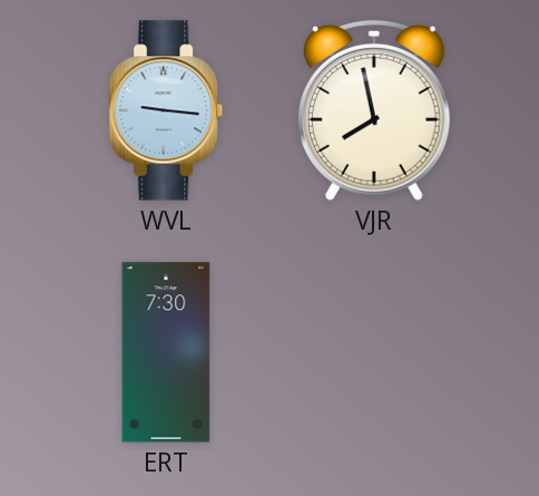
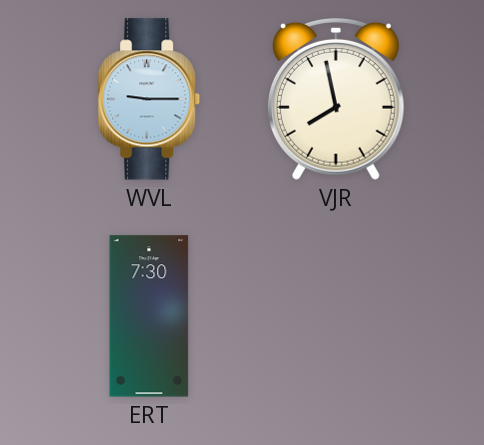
WVL: 9:16 -> 9:15 (150, 99)
